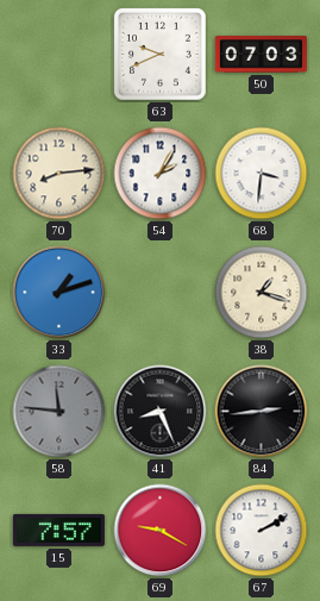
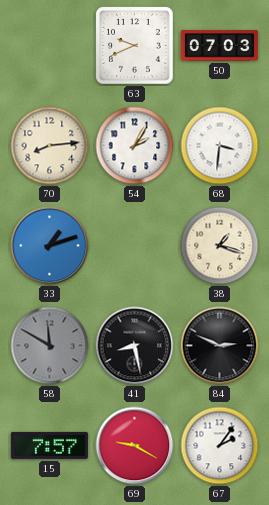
58: 11:46 -> 11:50 (50, 346)
41: 8:26 -> 8:28 (135, 346)
84: 2:44 -> 2:49 (220, 346)
67: 2:10 -> 2:06 (220, 446)
